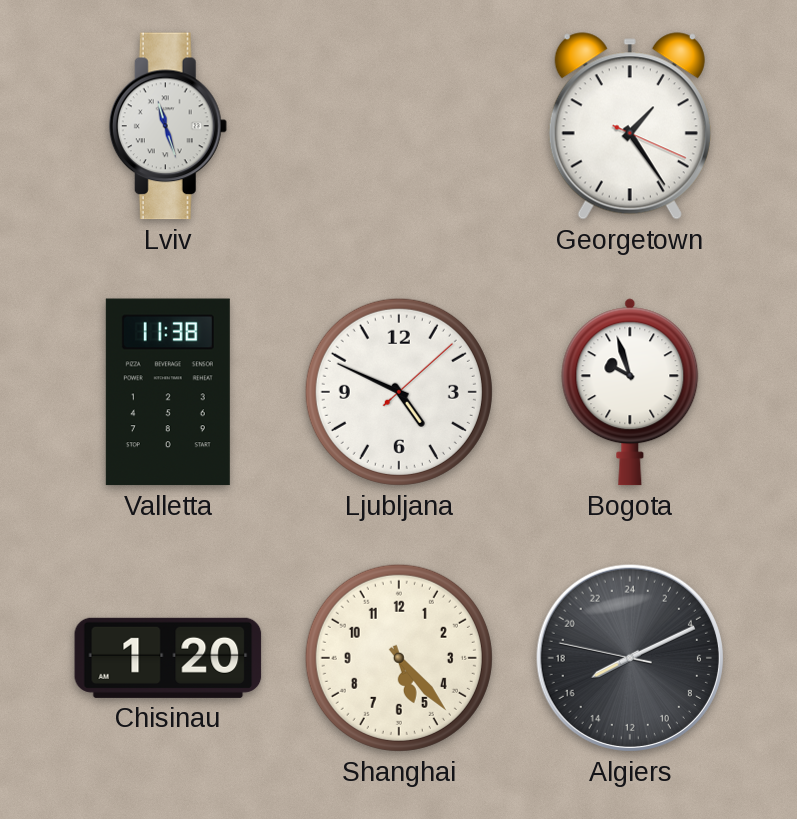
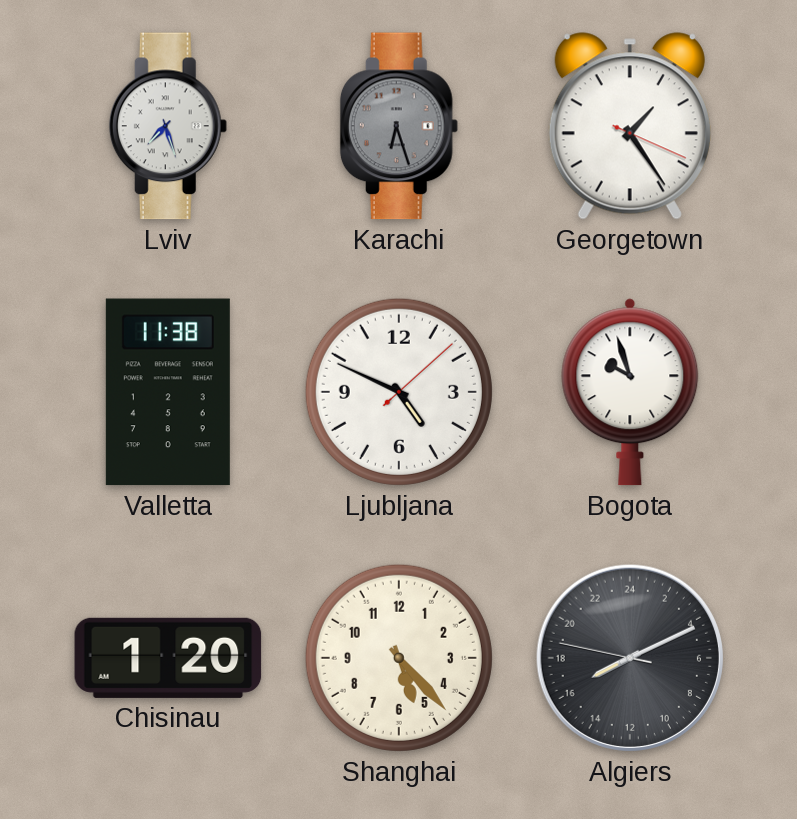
Lviv: 11:27 -> 7:27 (168, 126)
Karachi: none -> 6:27 (399, 126)
